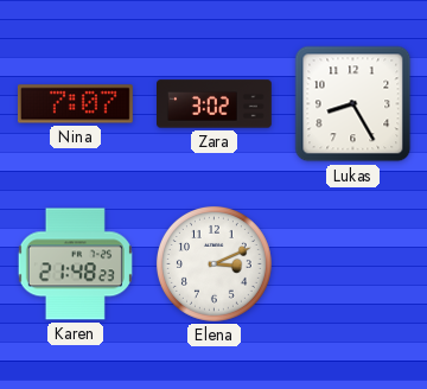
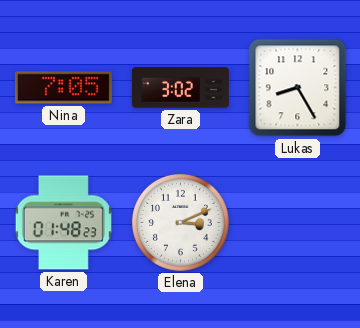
Nina: 7:07 -> 7:05 (63, 88)
Karen: 21:48 -> 01:48 (63, 223)
